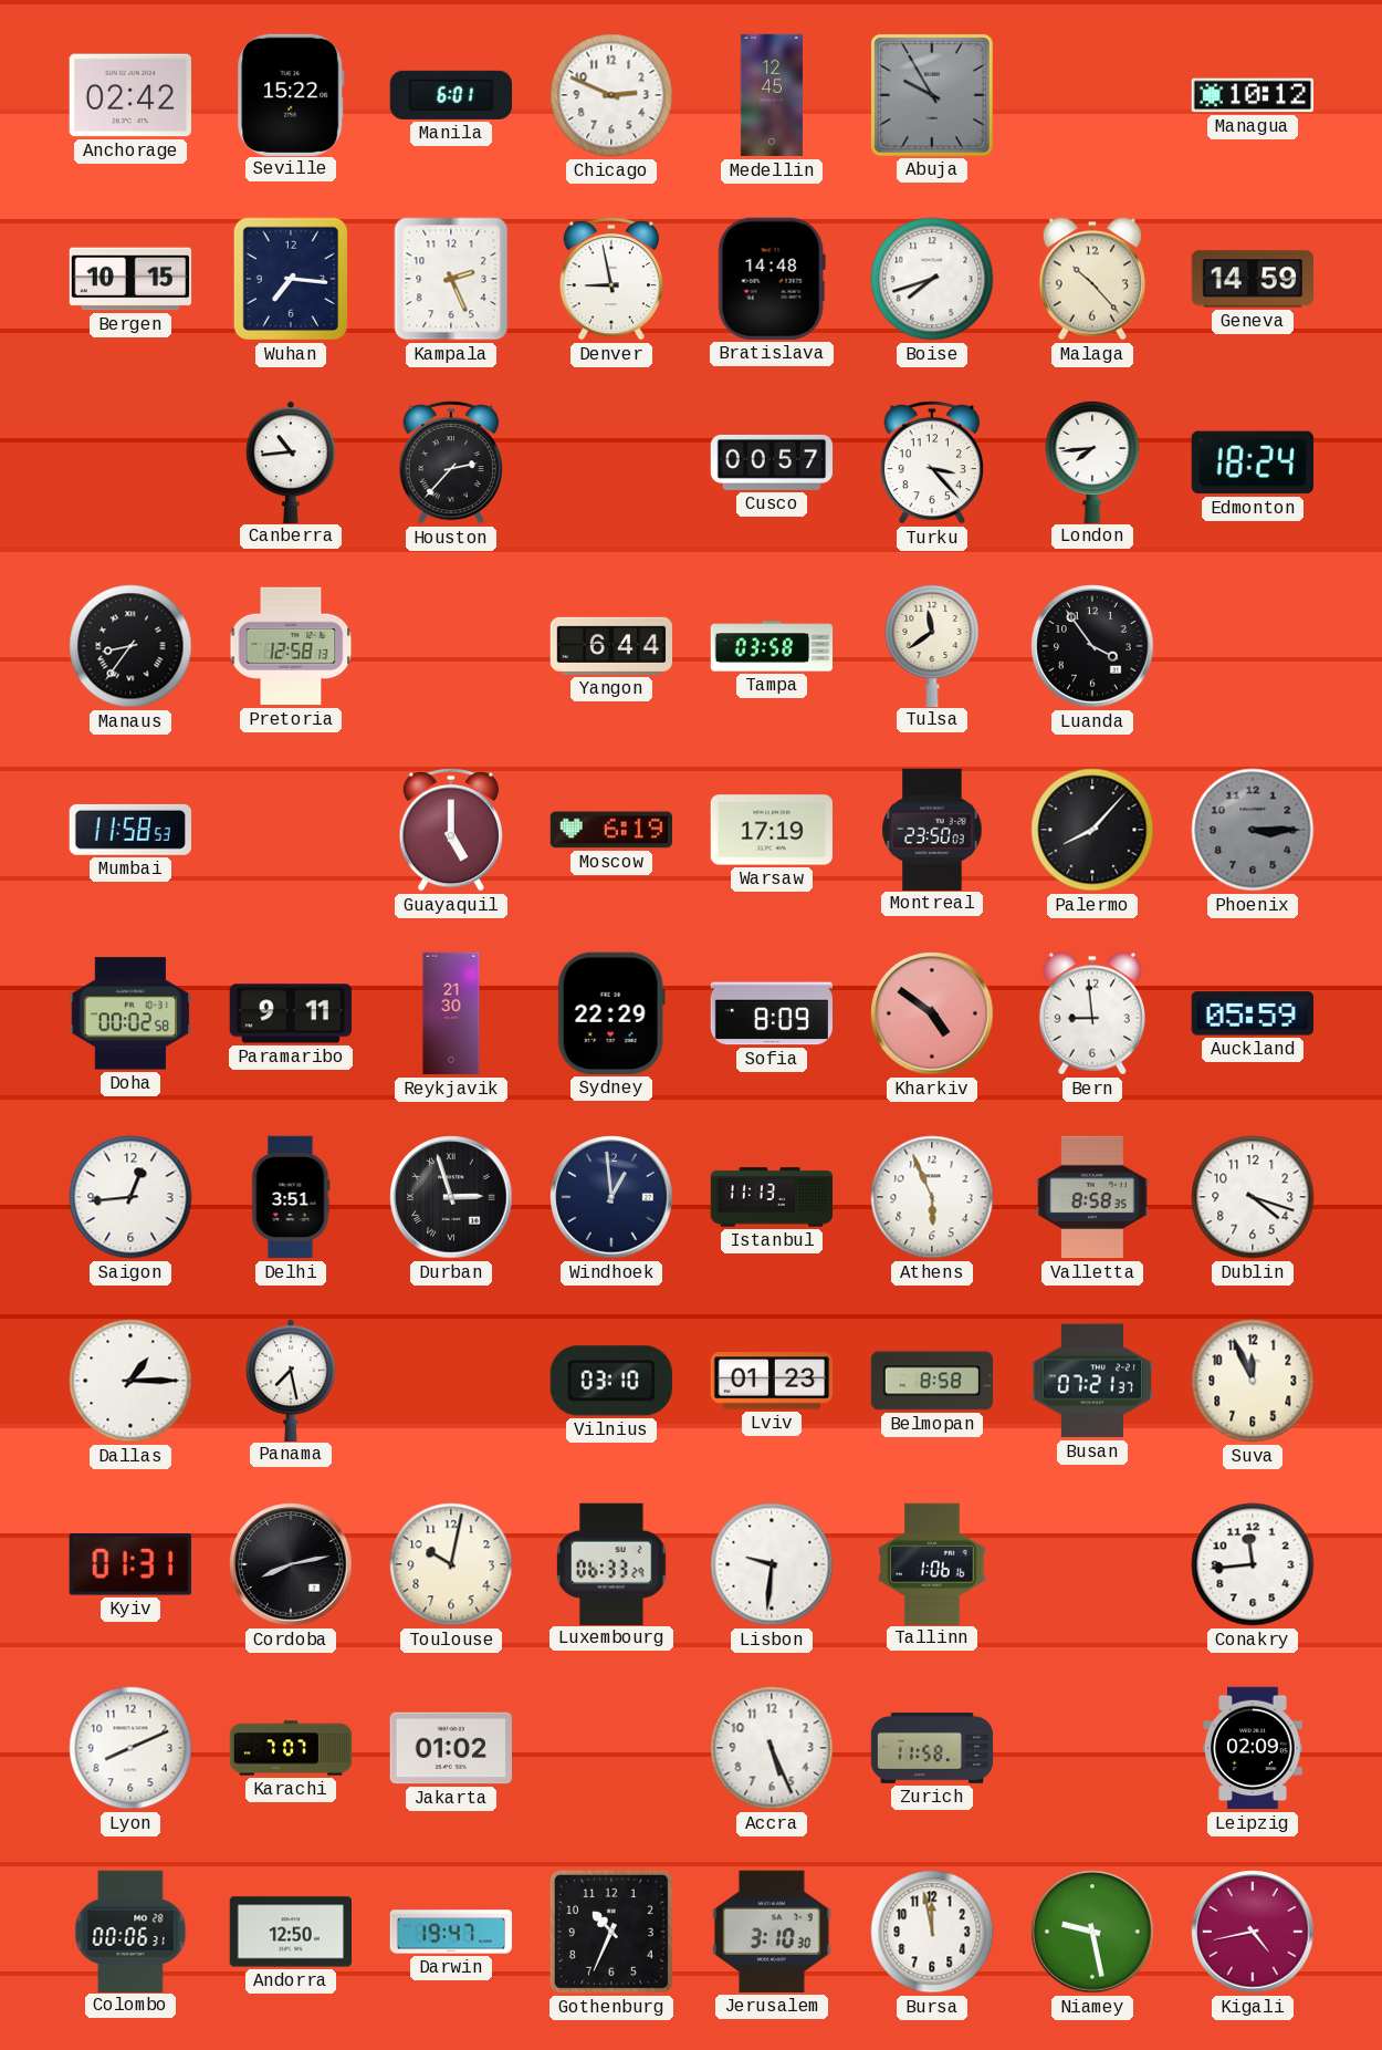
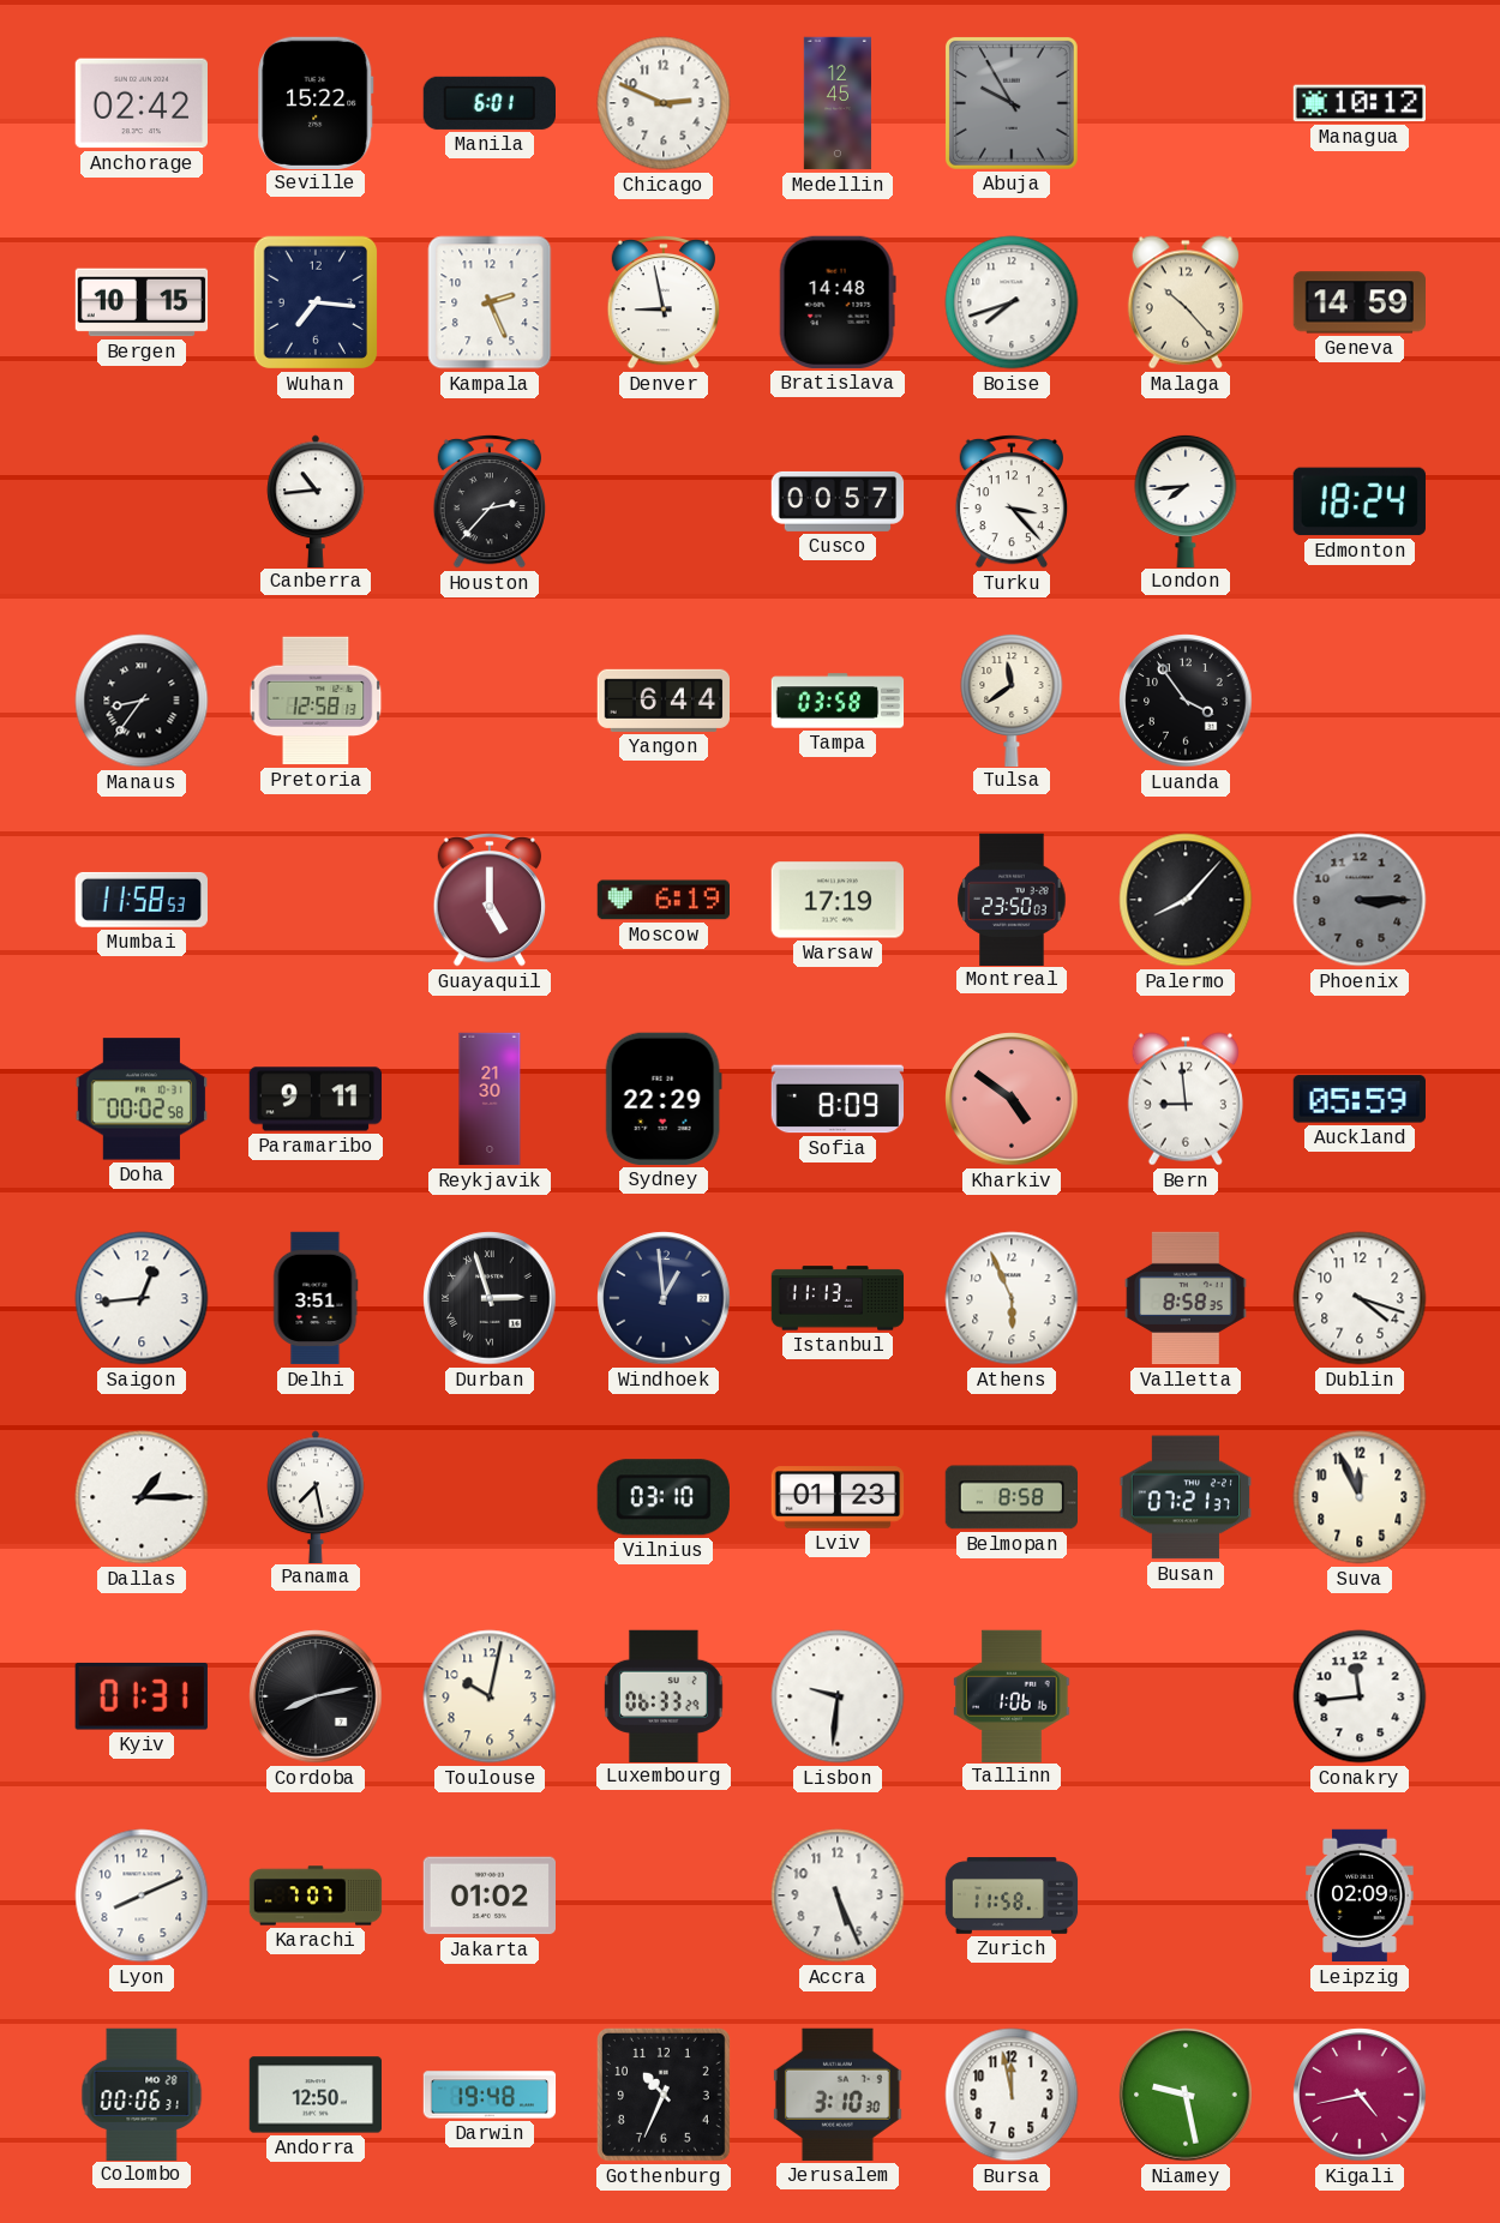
Darwin: 19:47 -> 19:48 (490, 2095)
